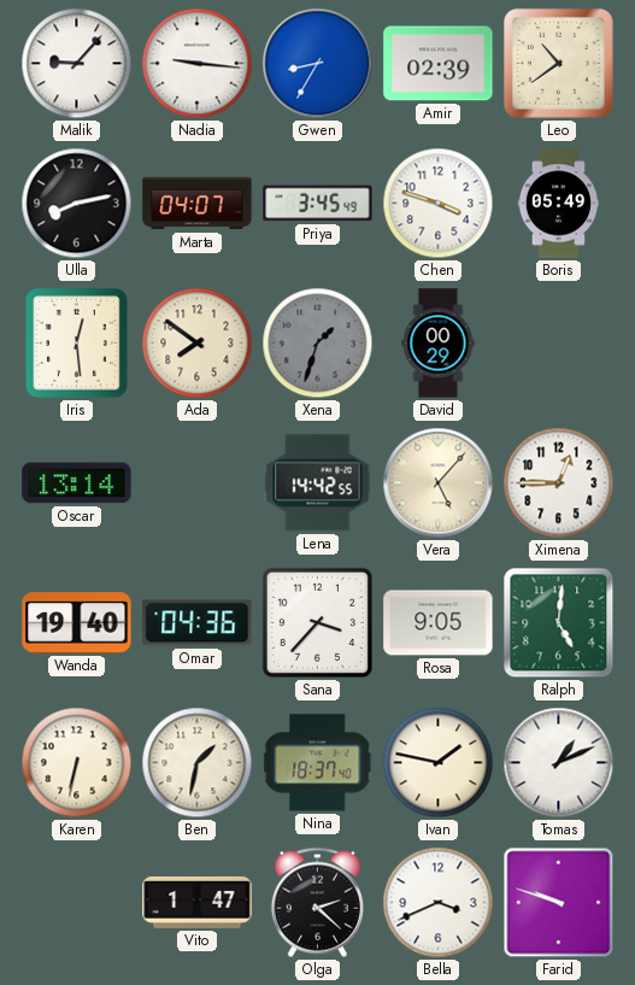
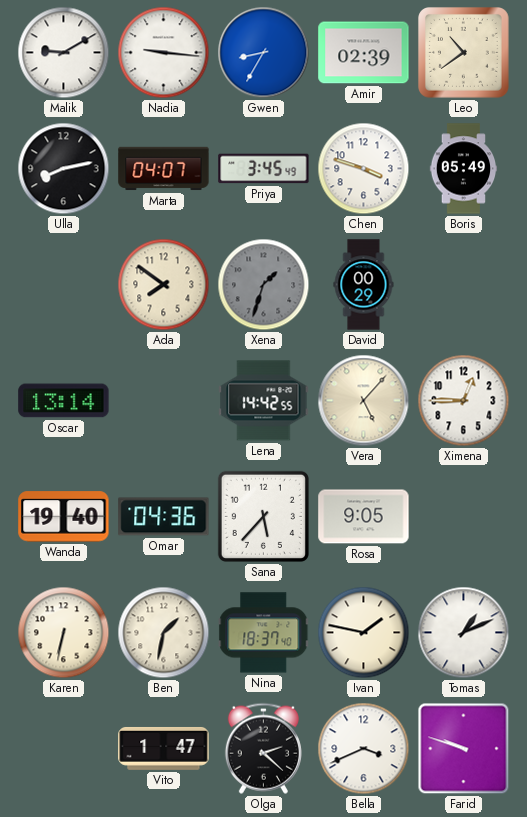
Malik: 9:07 -> 9:10 (64, 53)
Iris: 12:29 -> none (77, 344)
Sana: 3:37 -> 5:37 (263, 516)
Ralph: 5:01 -> none (559, 623)
